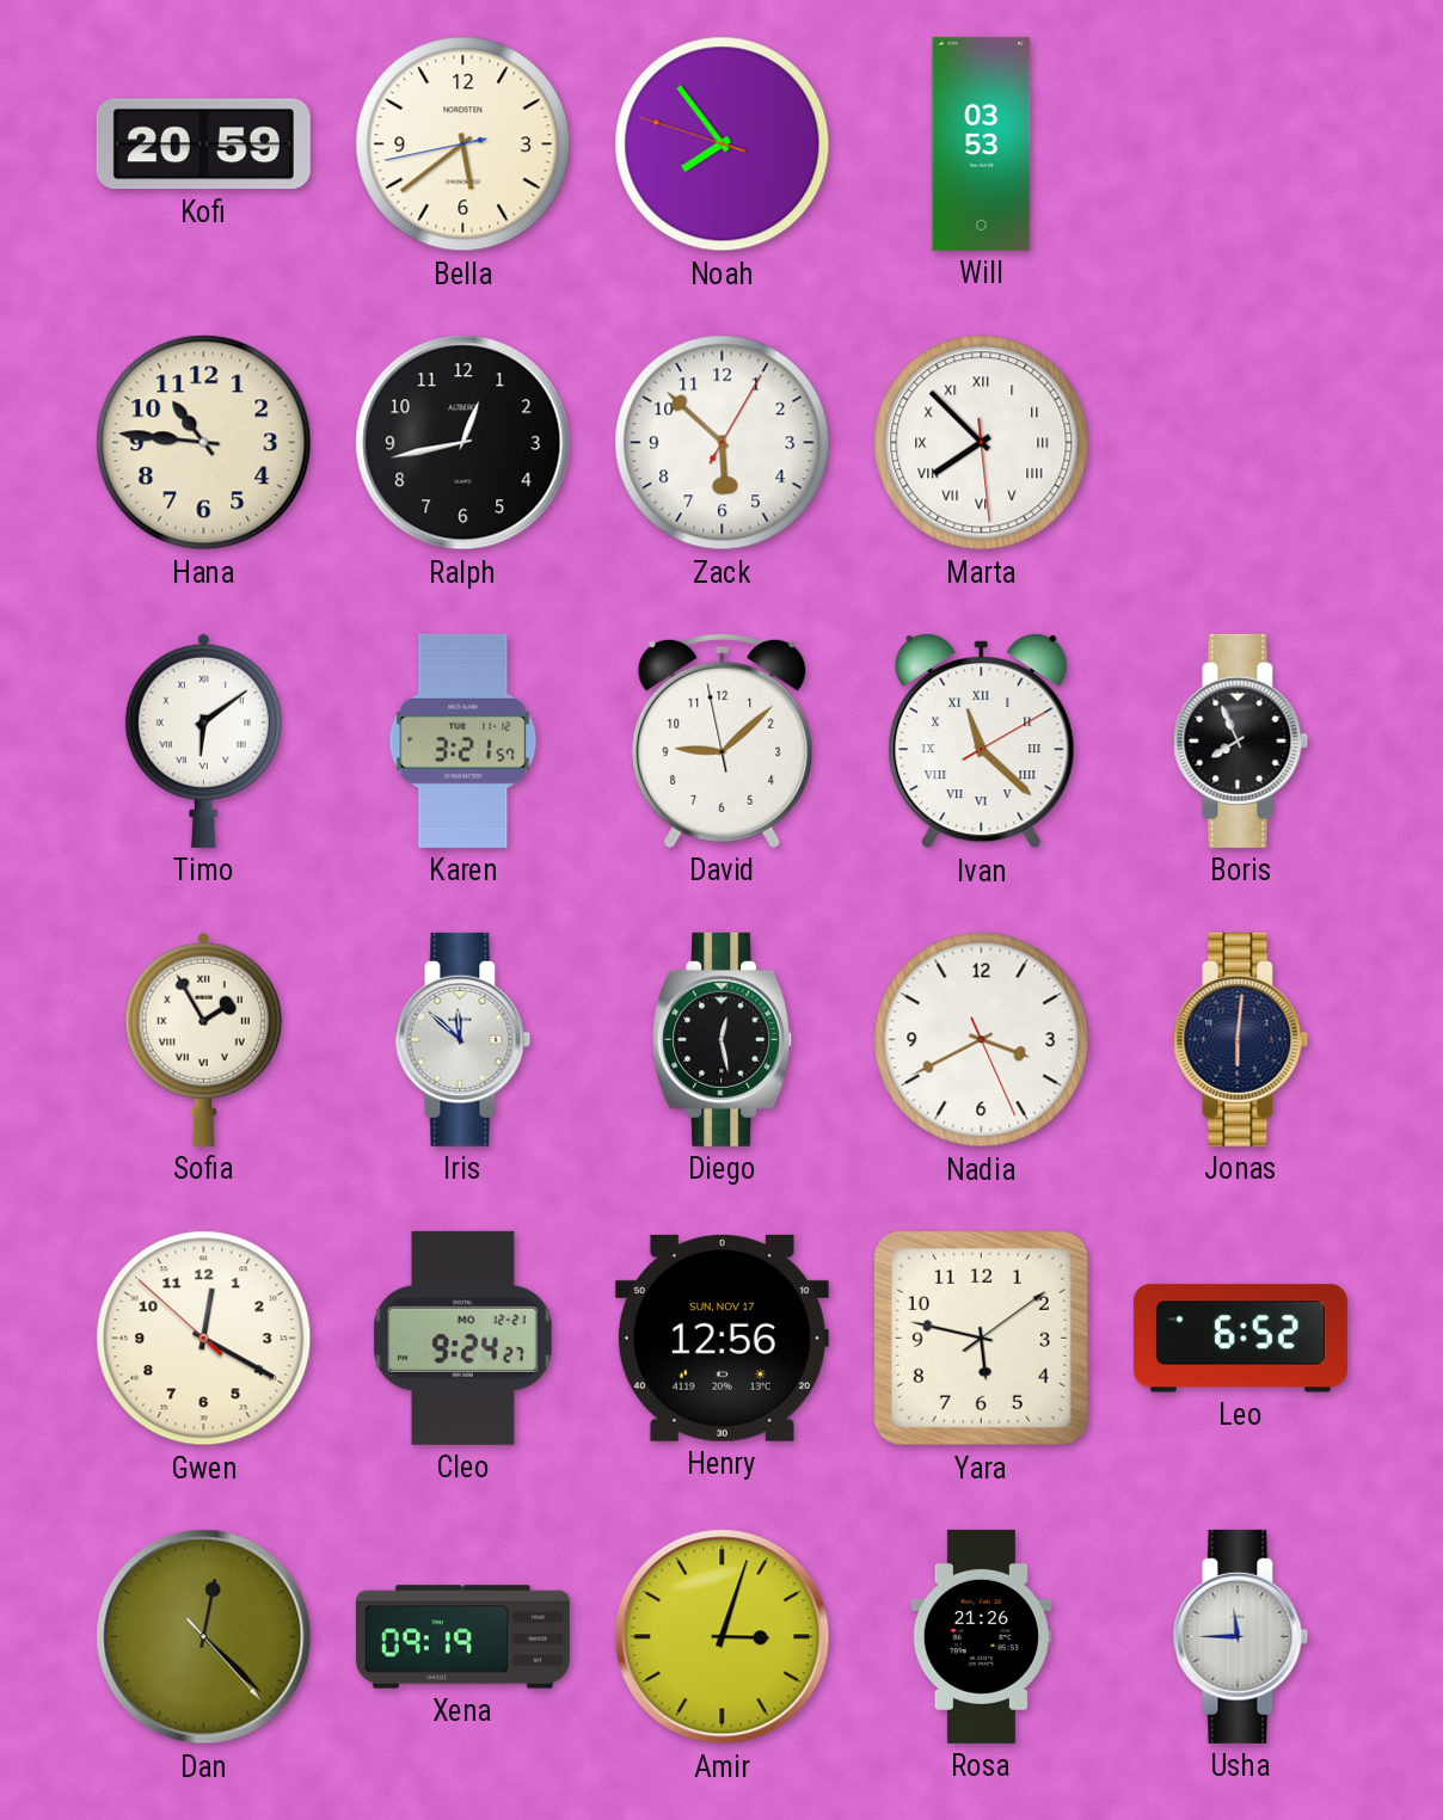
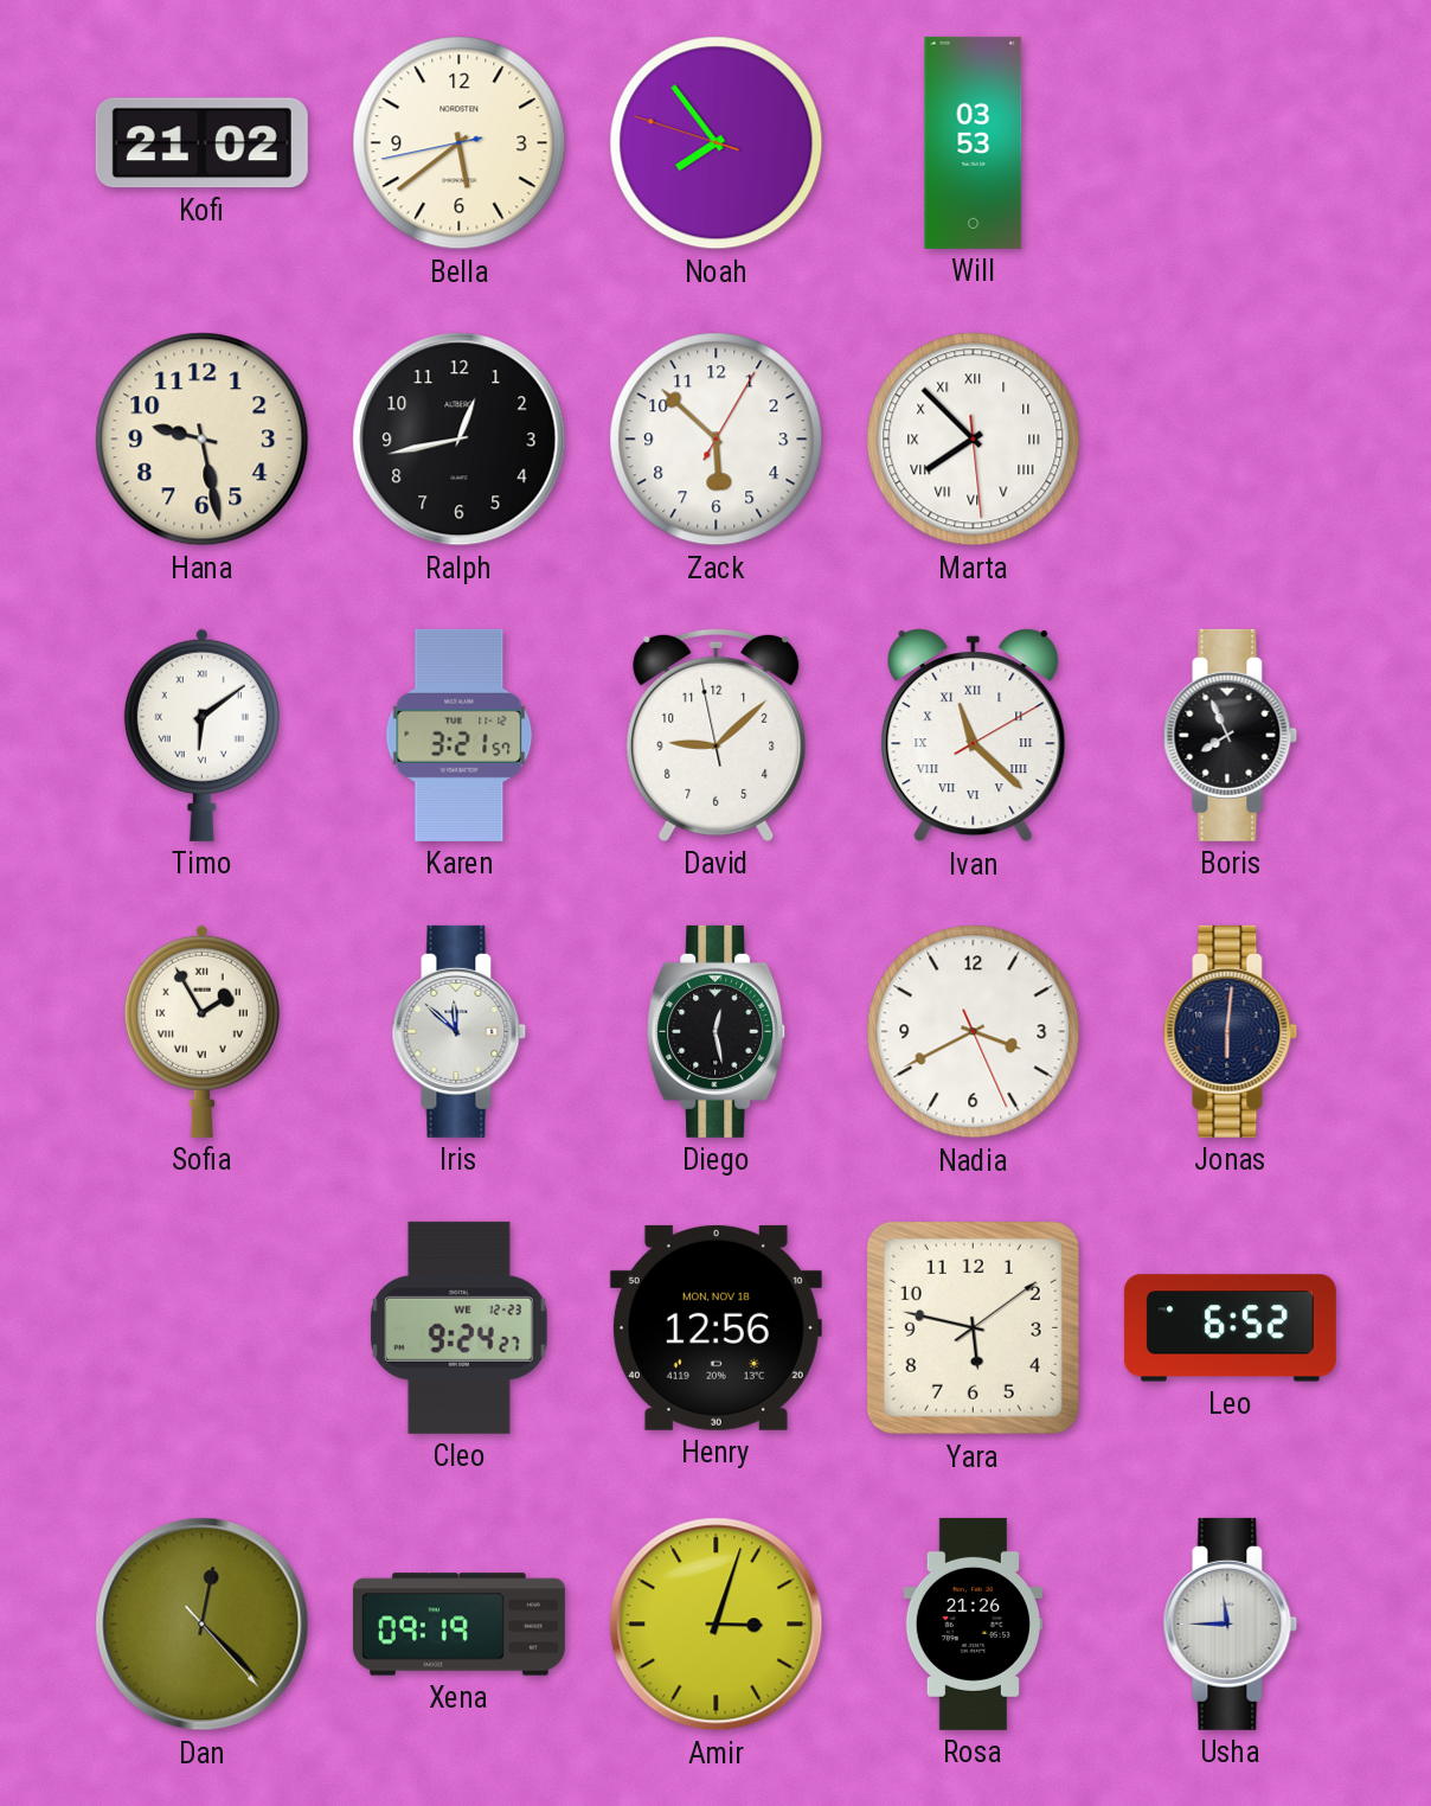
Kofi: 20:59 -> 21:02 (201, 143)
Hana: 10:46 -> 9:28 (203, 440)
Gwen: 12:19 -> none (204, 1339)
Cleo date: MO 12-21 -> WE 12-23 (458, 1327)
Henry date: SUN, NOV 17 -> MON, NOV 18 (715, 1327)
